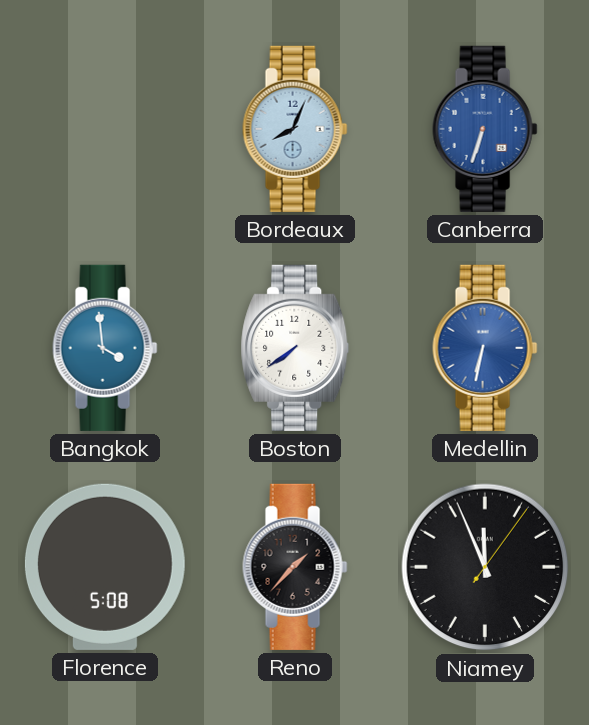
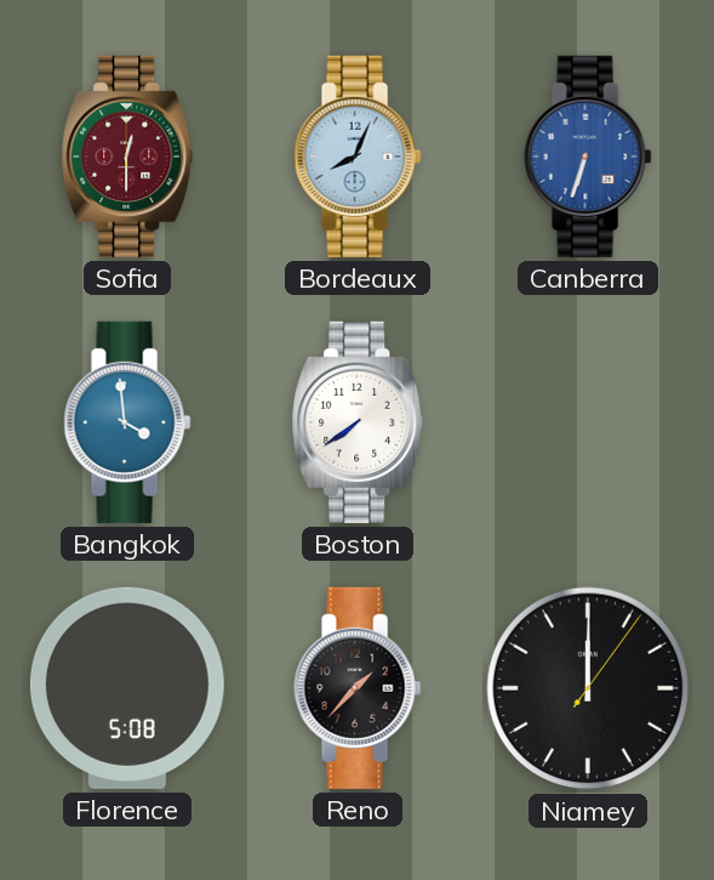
Sofia: none -> 12:30 (127, 157)
Medellin: 6:32 -> none (485, 348)
Niamey: 11:56 -> 12:00 (588, 688)
